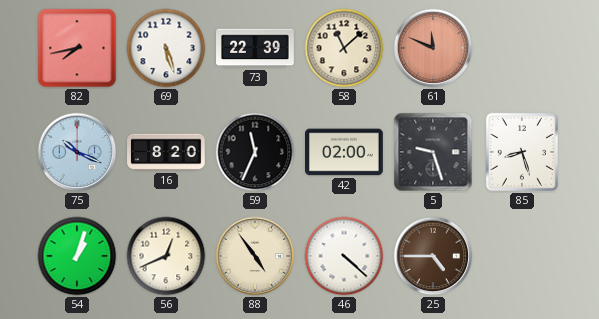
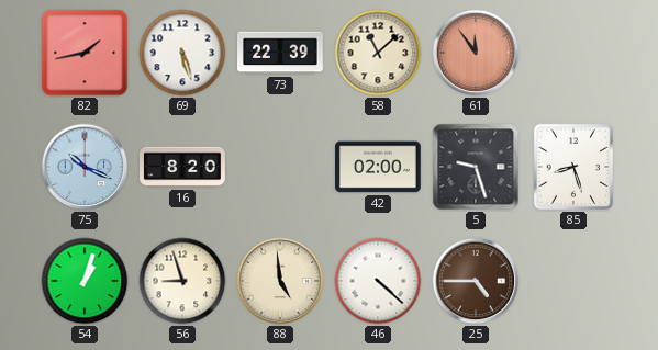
82: 7:43 -> 1:43 (85, 53)
61: 11:49 -> 11:54 (476, 53)
59: 11:34 -> none (255, 152)
56: 12:41 -> 8:57 (182, 281)
88: 4:54 -> 4:59 (280, 281)
